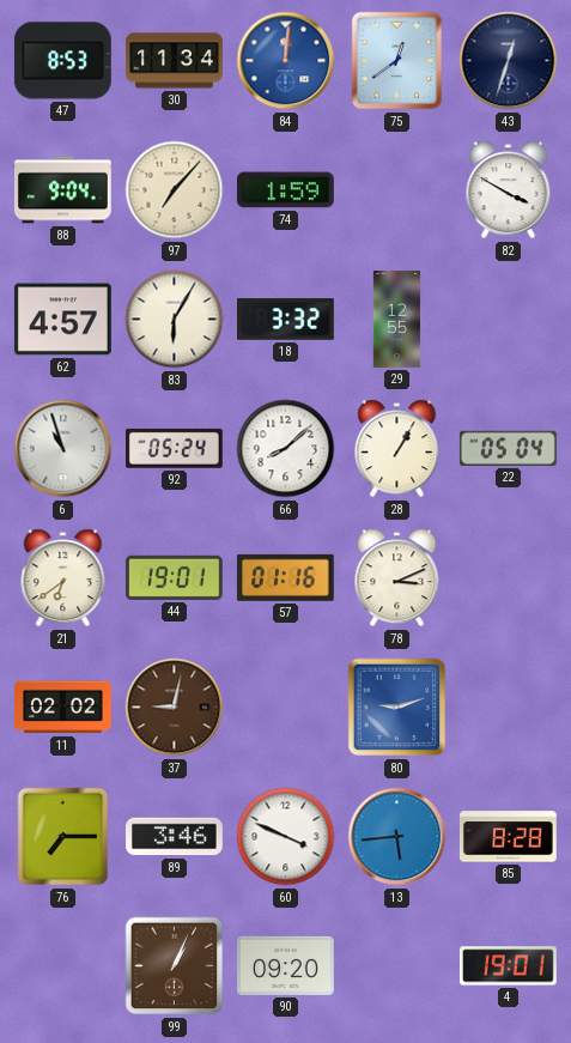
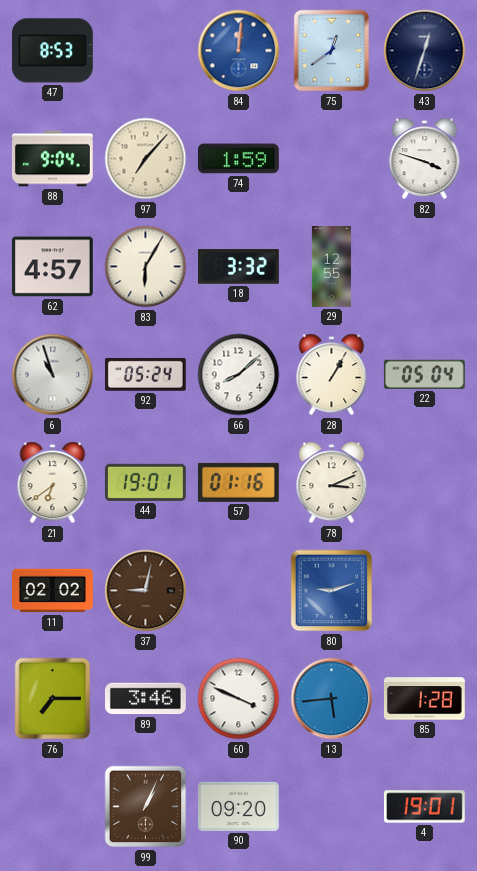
30: 11:34 -> none (175, 61)
82: 3:50 -> 3:48 (425, 159)
85: 8:28 -> 1:28 (424, 699)
